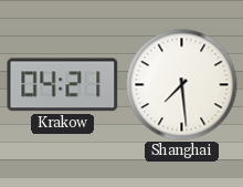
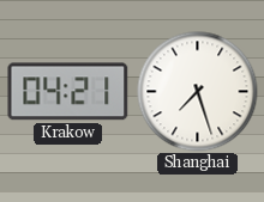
Shanghai: 7:29 -> 7:27 (198, 92)
